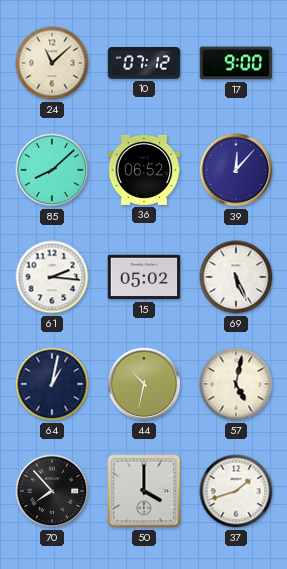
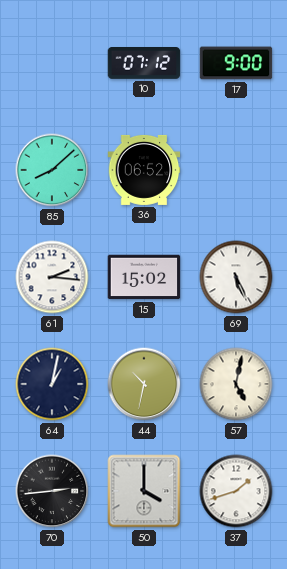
24: 11:08 -> none (52, 63)
39: 12:07 -> none (236, 170)
15: 05:02 -> 15:02 (144, 277)
70: 7:53 -> 2:44 (52, 491)
